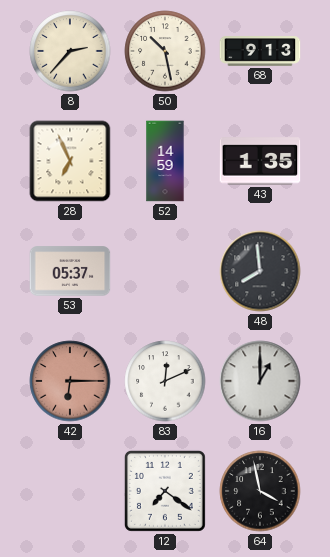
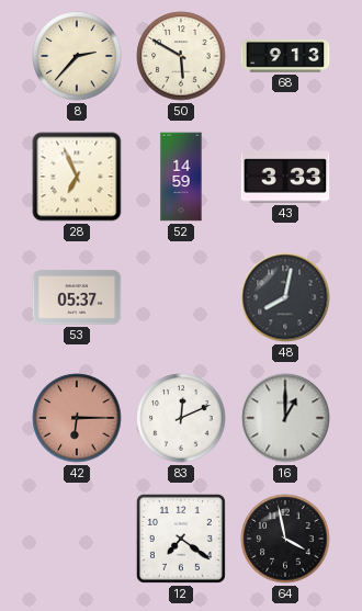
50: 10:28 -> 5:50 (181, 56)
43: 1:35 -> 3:33 (285, 177)
48: 7:59 -> 8:02 (285, 297)
